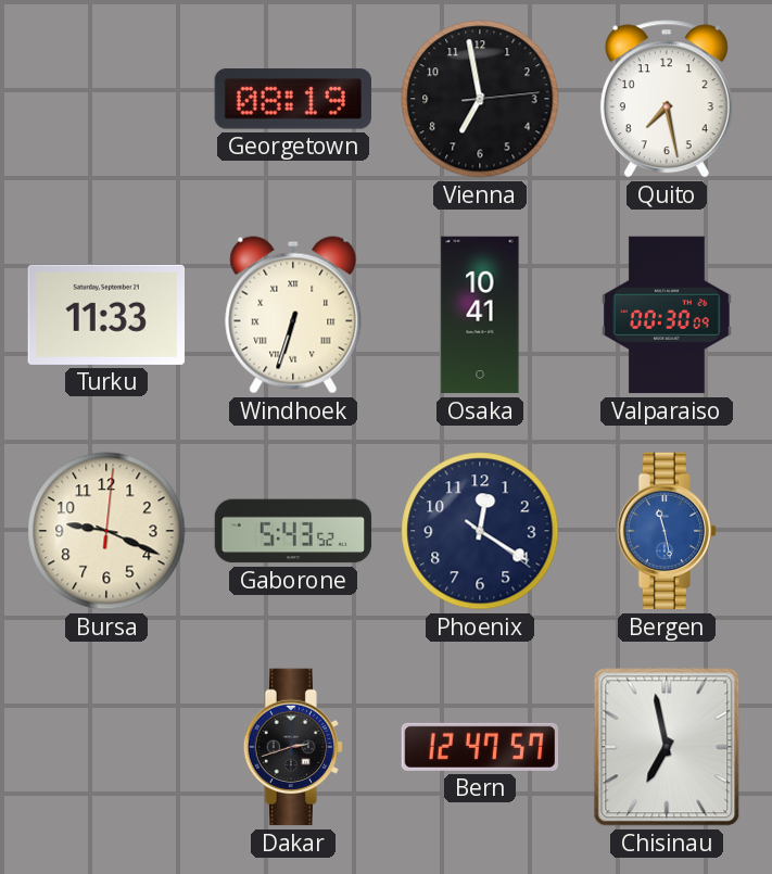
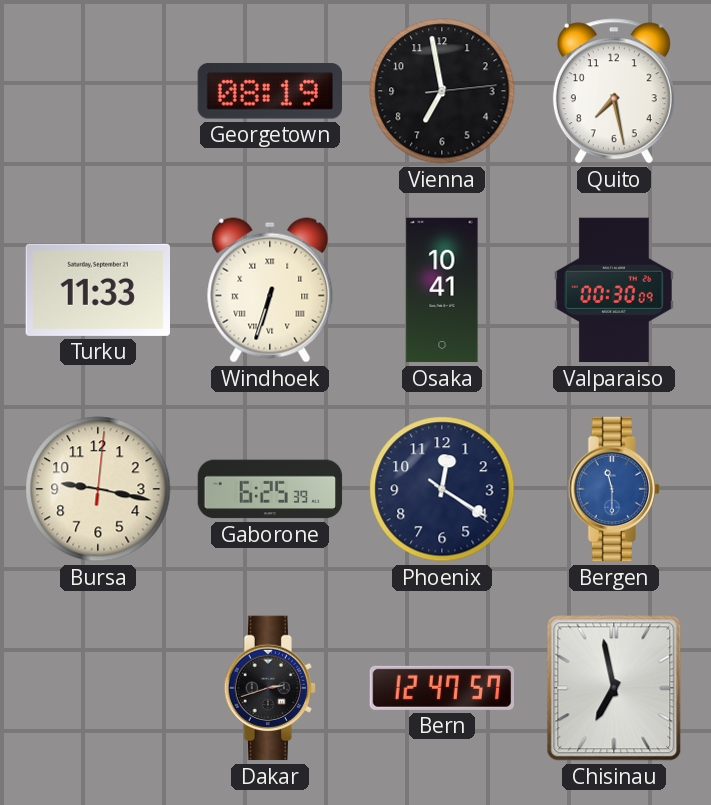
Bursa: 9:19 -> 9:17 (98, 489)
Gaborone: 5:43 -> 6:25 (270, 489)
Bergen: 11:28 -> 11:30 (613, 489)
